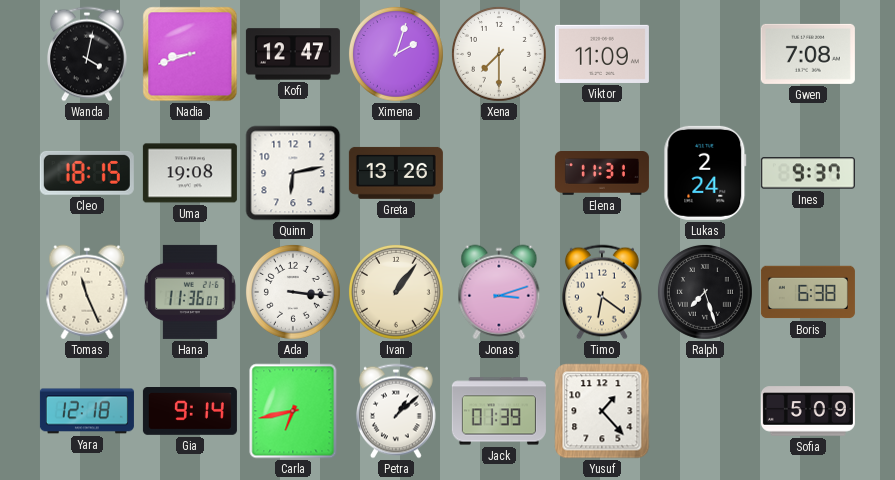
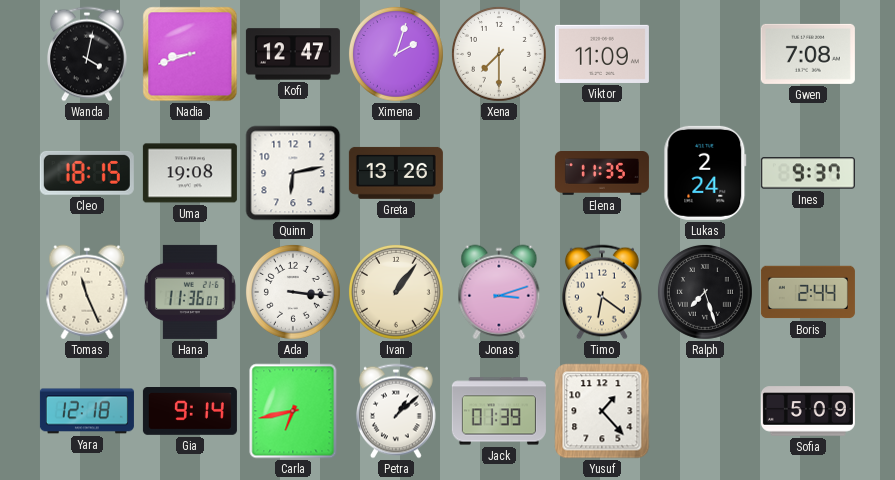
Elena: 11:31 -> 11:35 (602, 173)
Boris: 6:38 -> 2:44 (808, 292)
